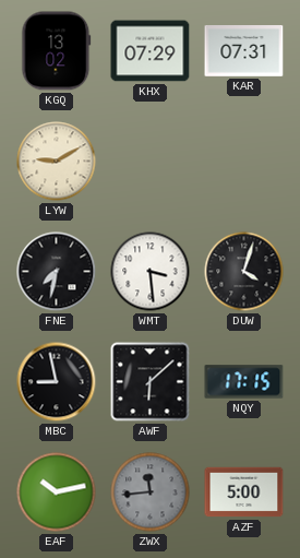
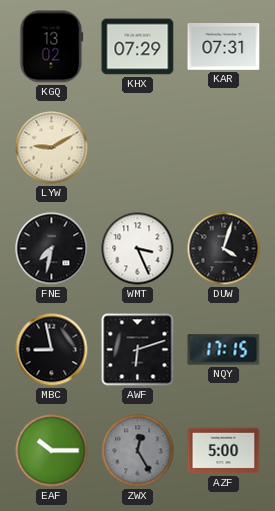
WMT: 3:29 -> 3:26 (138, 249)
AWF: 6:08 -> 6:12 (138, 350)
EAF: 10:13 -> 10:15 (52, 451)
ZWX: 11:44 -> 12:25 (138, 451)
